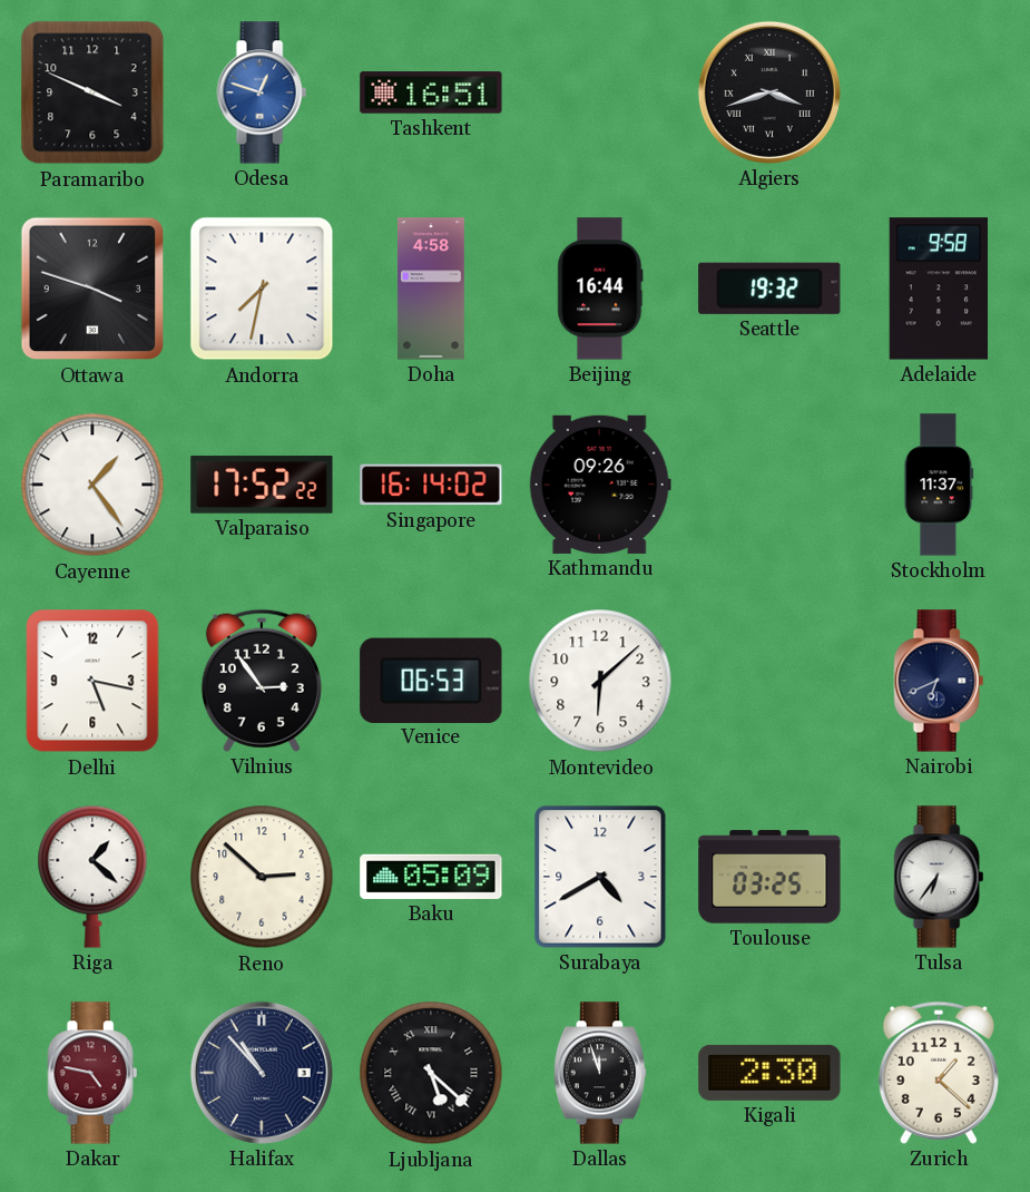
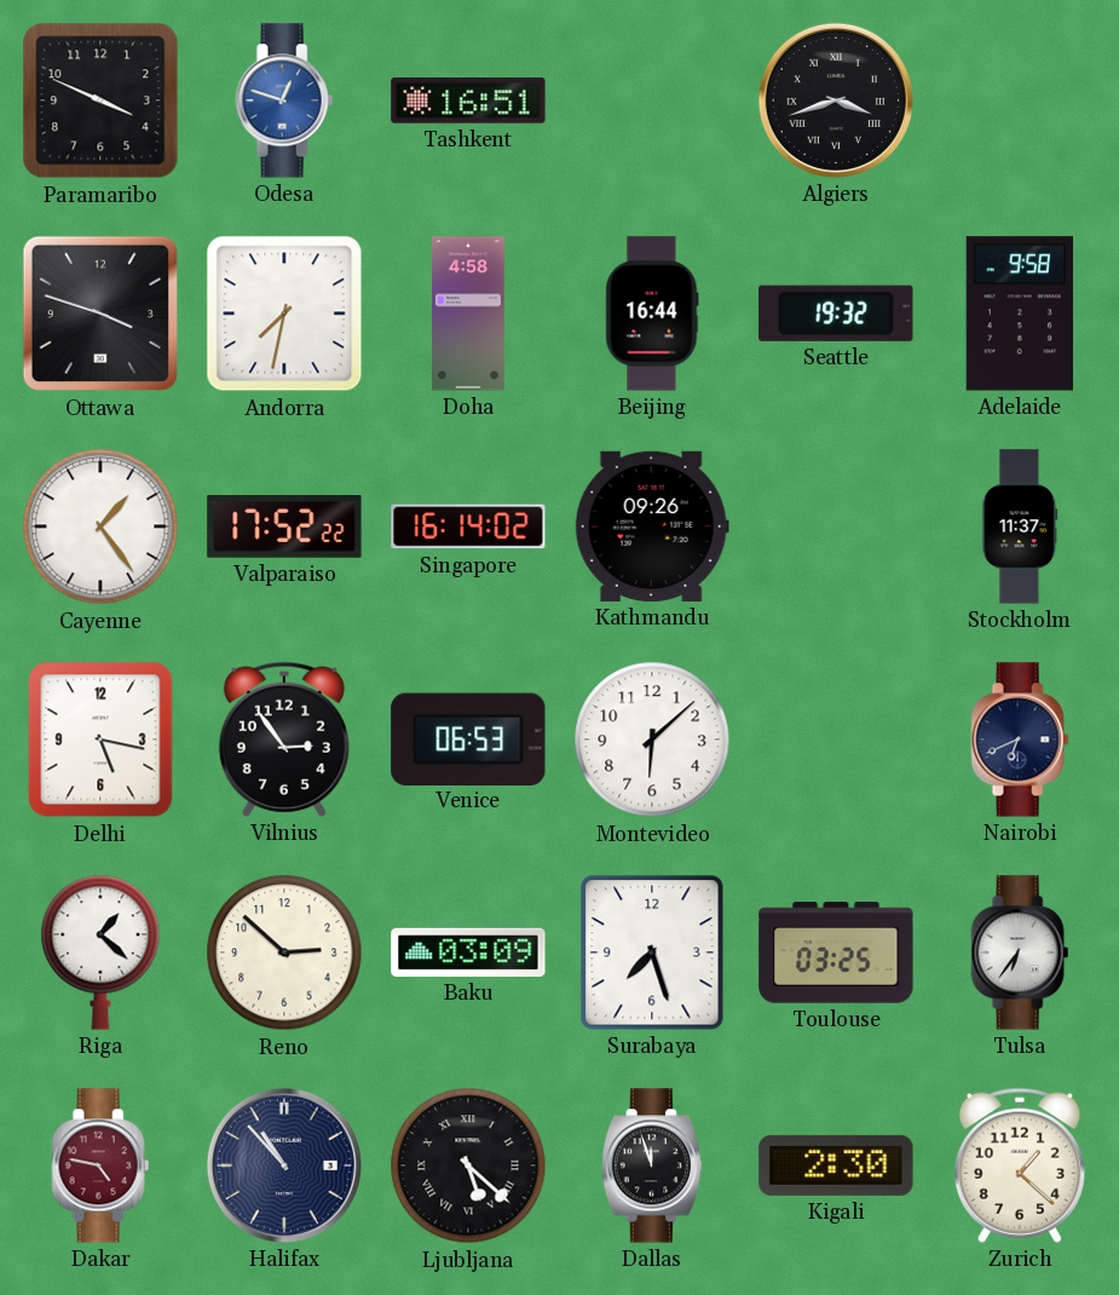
Baku: 05:09 -> 03:09 (468, 952)
Surabaya: 4:40 -> 7:27 (652, 952)
